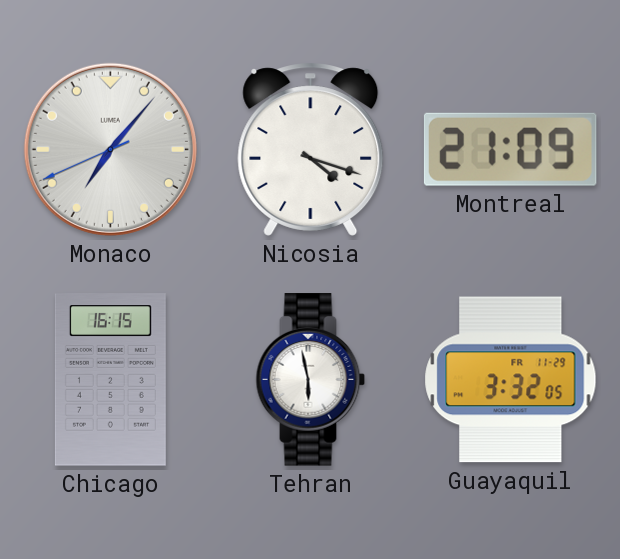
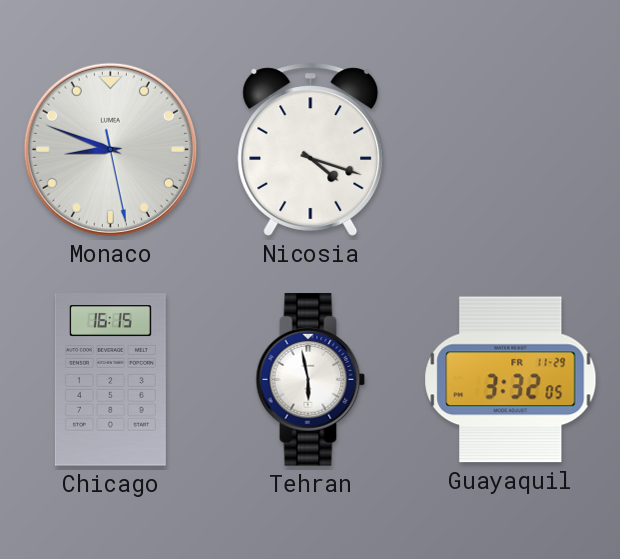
Monaco: 7:06 -> 8:48 (110, 149)
Montreal: 21:09 -> none (510, 149)
